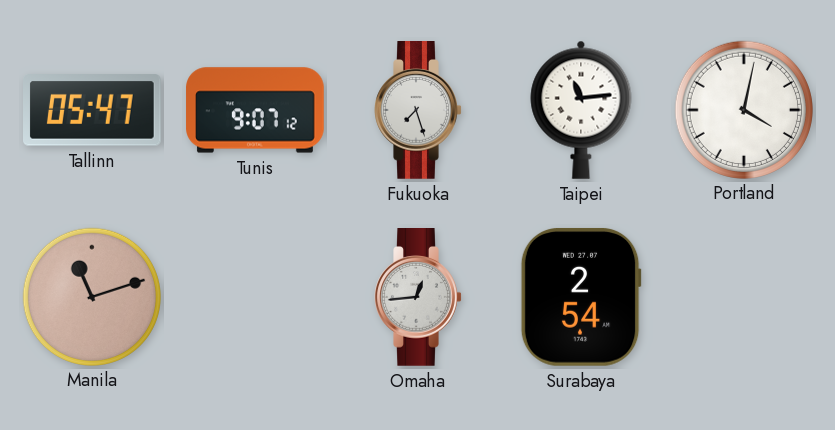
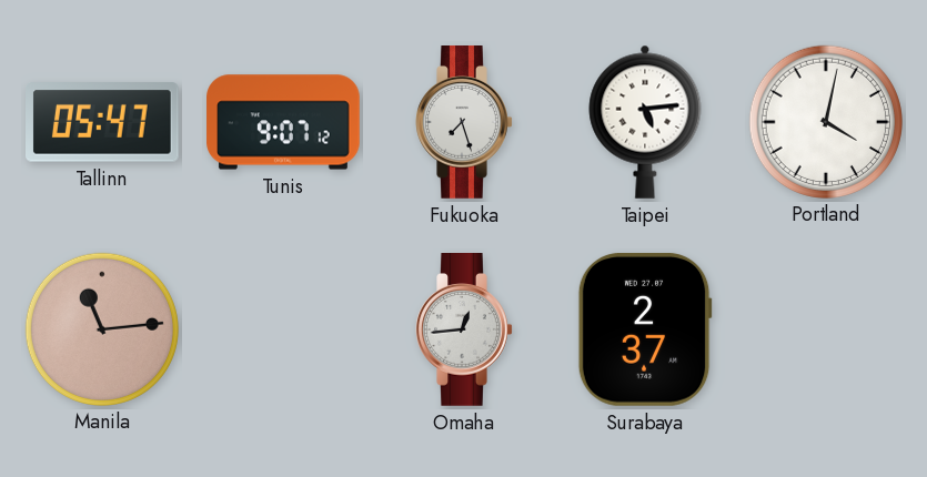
Taipei: 11:14 -> 5:14 (645, 122)
Manila: 11:12 -> 11:14 (101, 328)
Surabaya: 2:54 -> 2:37 (645, 329)
